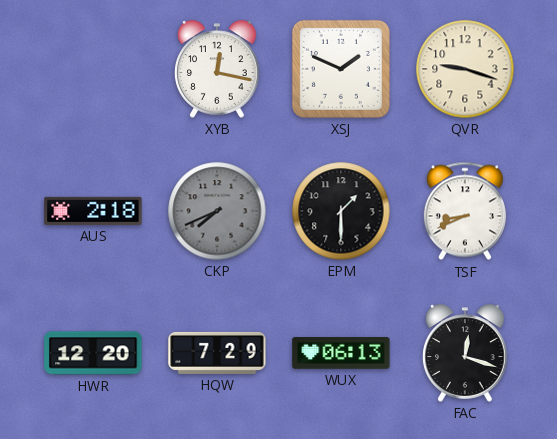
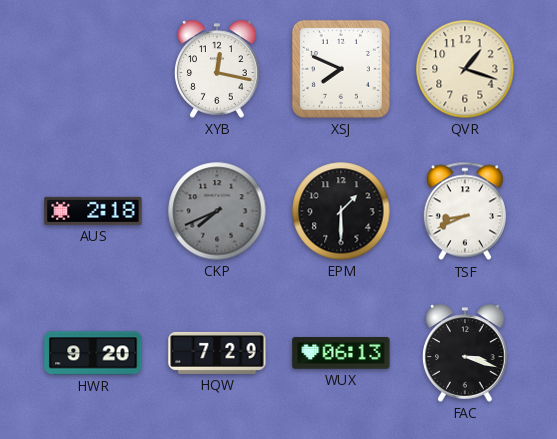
XSJ: 1:49 -> 7:49 (341, 69)
QVR: 9:18 -> 1:18 (465, 69)
HWR: 12:20 -> 9:20 (93, 353)
FAC: 12:18 -> 3:18 (465, 353)
